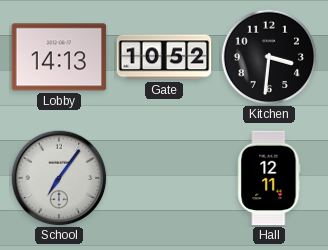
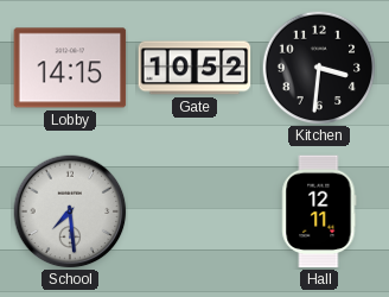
Lobby: 14:13 -> 14:15 (70, 68)
School: 7:06 -> 7:29 (70, 211)
